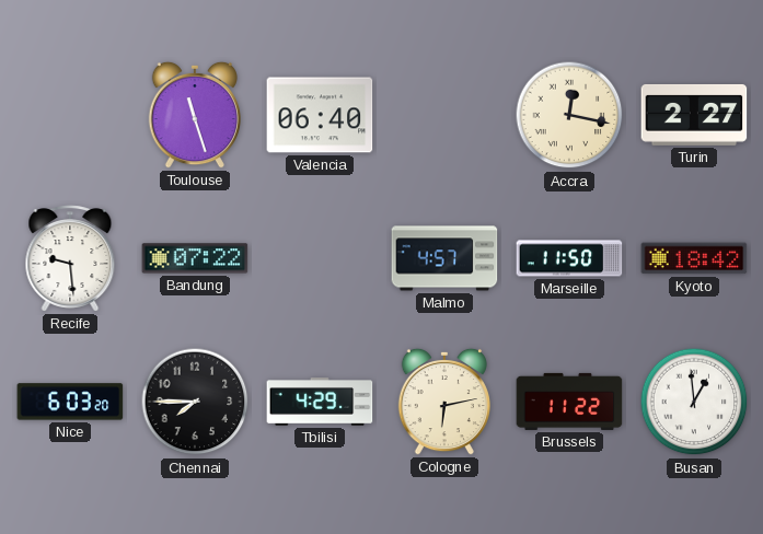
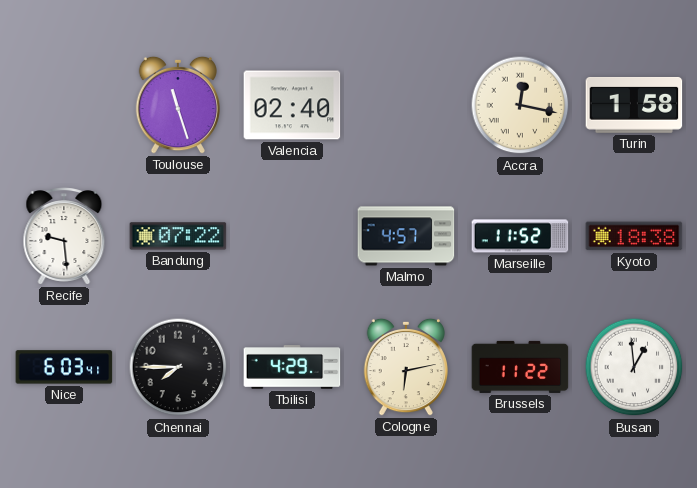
Valencia: 06:40 -> 02:40 (292, 105)
Turin: 2:27 -> 1:58 (634, 105)
Marseille: 11:50 -> 11:52 (520, 236)
Kyoto: 18:42 -> 18:38 (634, 236)
Nice: 6:03:20 -> 6:03:41 (64, 367)
